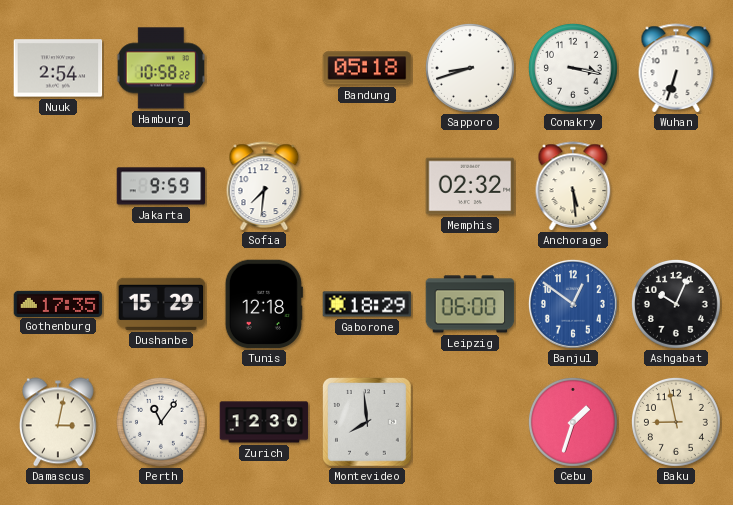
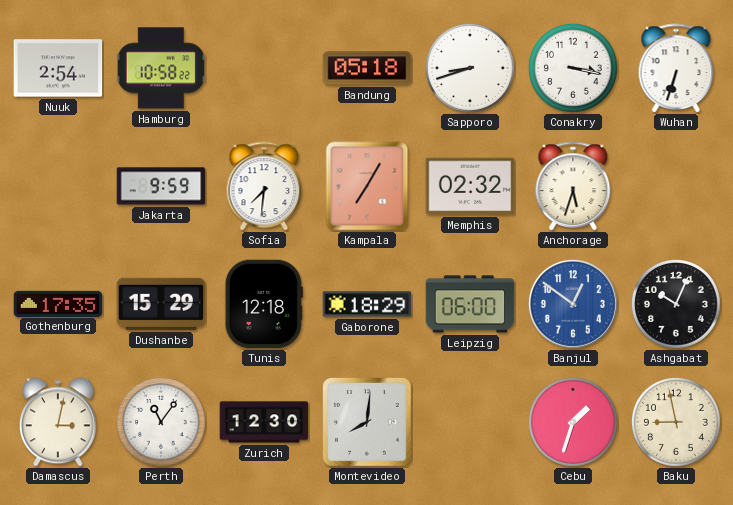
Kampala: none -> 7:05 (367, 186)
Anchorage: 5:29 -> 5:33 (573, 186)
Montevideo: 7:59 -> 8:01 (368, 423)
